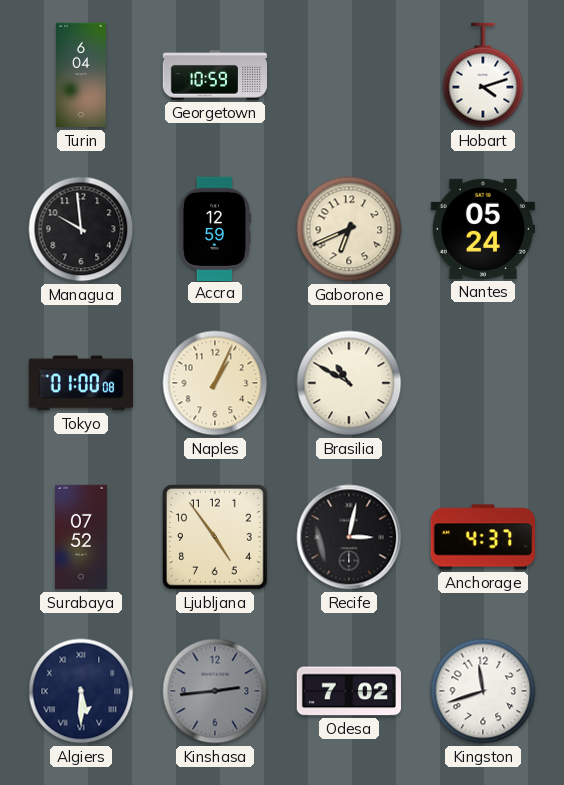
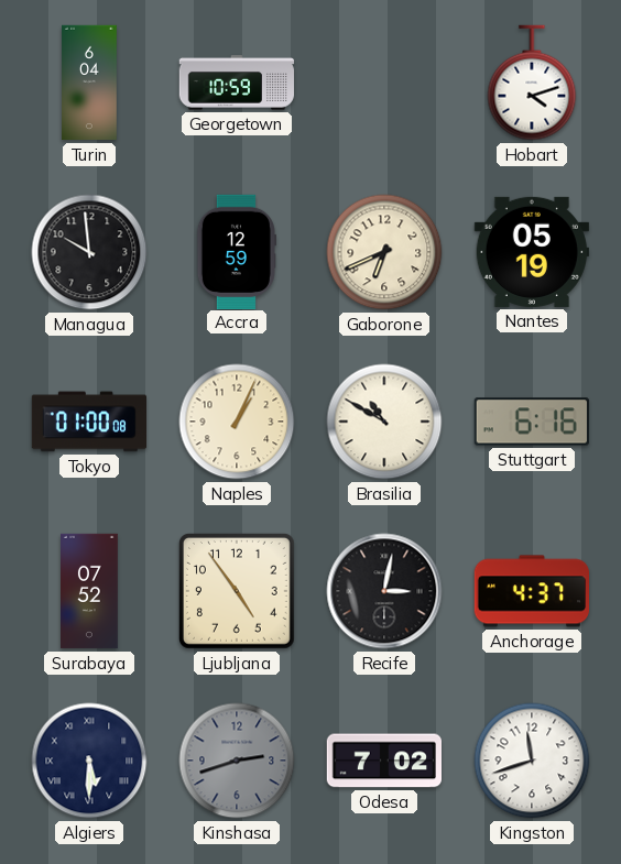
Nantes: 05:24 -> 05:19 (532, 252)
Stuttgart: none -> 6:16 (532, 422)
Kinshasa: 2:44 -> 2:42 (237, 761)
